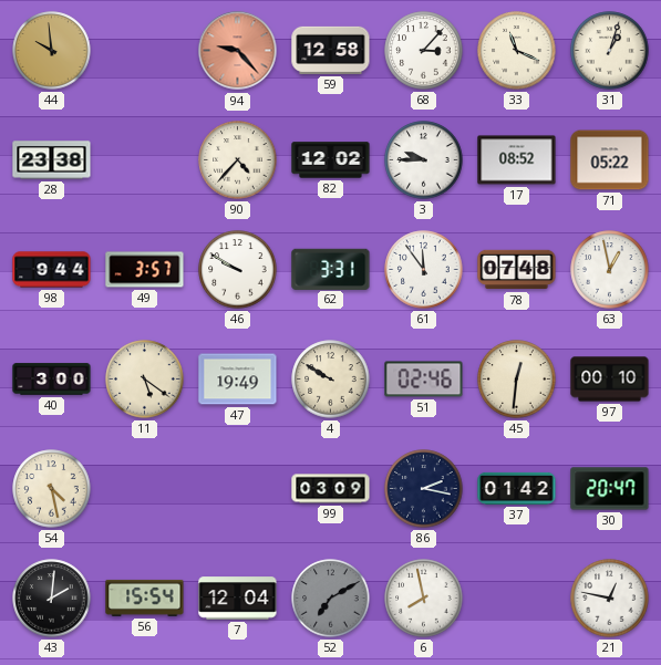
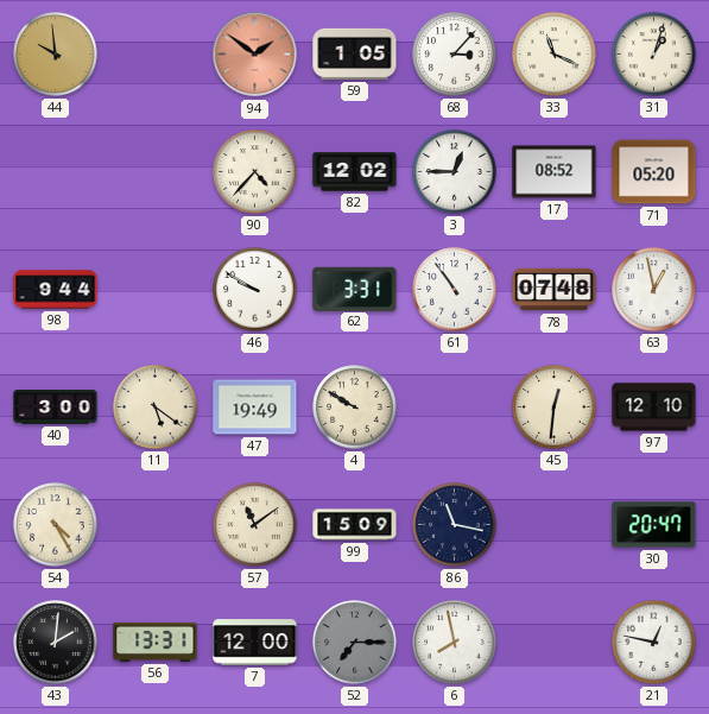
94: 9:23 -> 1:51 (255, 55)
59: 12:58 -> 1:05 (355, 53)
28: 23:38 -> none (52, 160)
3: 9:45 -> 12:45 (455, 172)
71: 05:22 -> 05:20 (654, 172)
49: 3:57 -> none (145, 270)
61: 11:54 -> 10:54 (455, 290)
51: 02:46 -> none (424, 380)
97: 00:10 -> 12:10 (654, 407)
54: 4:28 -> 4:25 (56, 525)
57: none -> 11:09 (255, 525)
99: 03:09 -> 15:09 (355, 525)
86: 2:17 -> 11:17 (455, 525)
37: 01:42 -> none (517, 488)
56: 15:54 -> 13:31 (156, 642)
7: 12:04 -> 12:00 (255, 643)
52: 7:10 -> 7:15 (355, 643)
